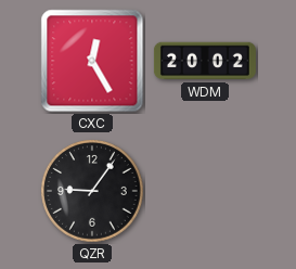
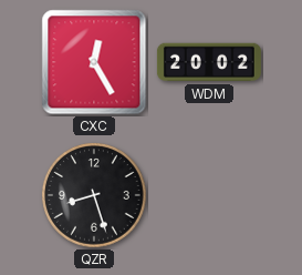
QZR: 9:06 -> 8:27 (95, 196)
